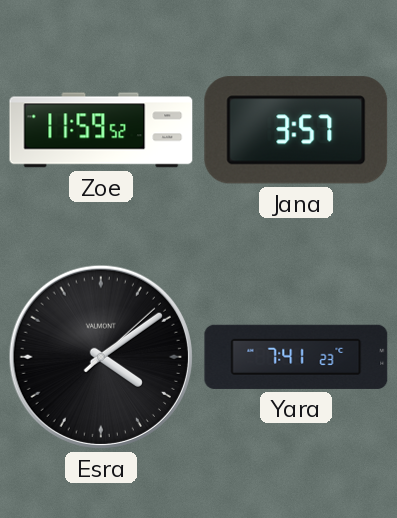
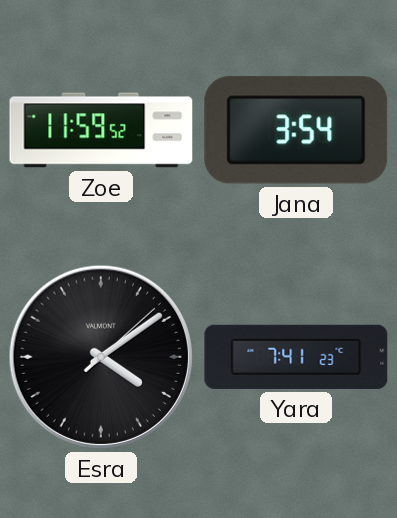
Jana: 3:57 -> 3:54 (296, 130)
